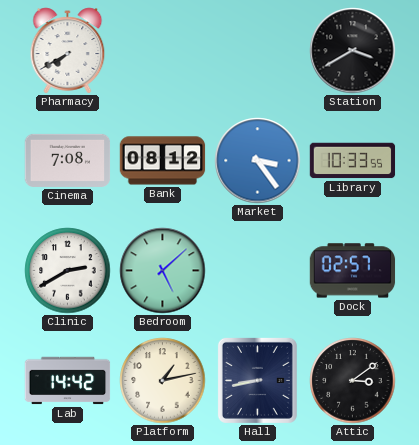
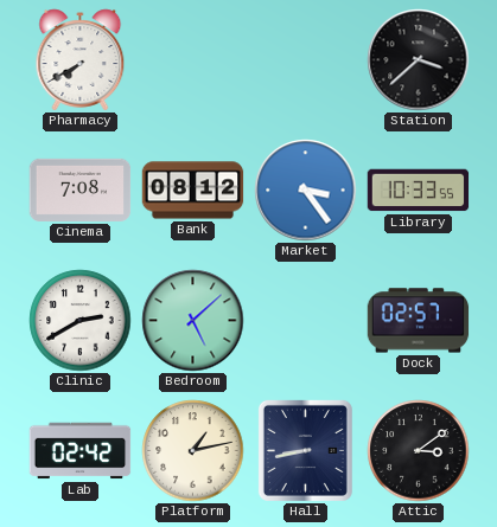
Station: 3:40 -> 3:38 (419, 60)
Lab: 14:42 -> 02:42 (81, 451)
